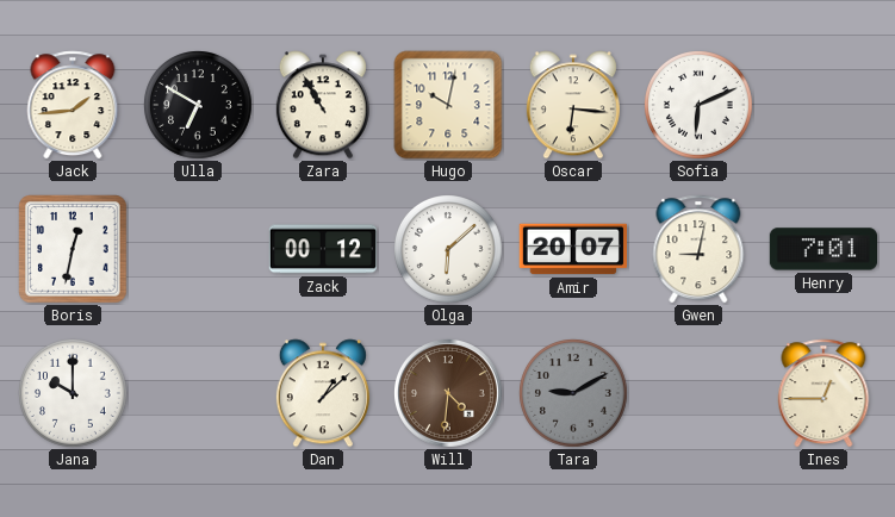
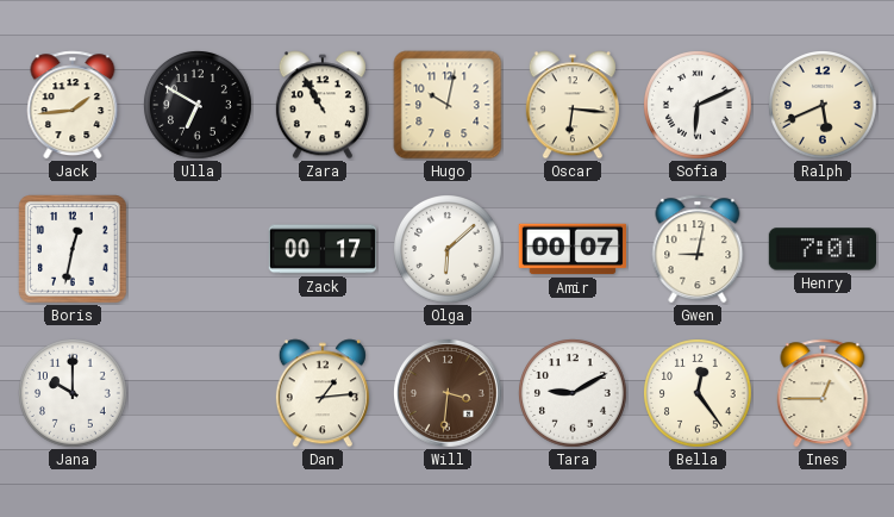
Ralph: none -> 5:41 (824, 106)
Zack: 00:12 -> 00:17 (321, 249)
Amir: 20:07 -> 00:07 (571, 249)
Dan: 1:08 -> 1:14 (323, 393)
Will: 4:31 -> 3:31 (448, 393)
Tara dial: grey -> white (574, 394)
Bella: none -> 12:24 (699, 394)
